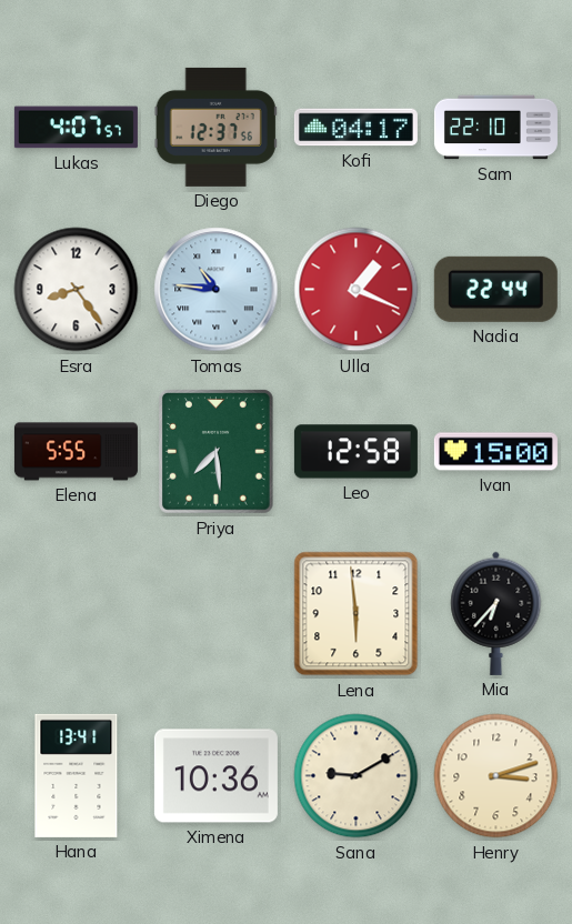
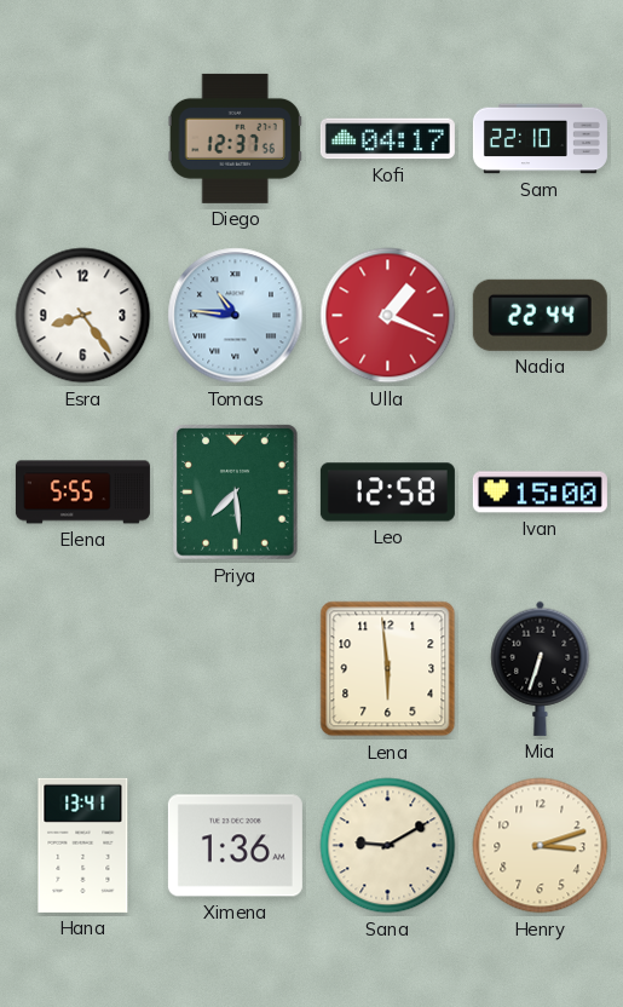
Lukas: 4:07 -> none (76, 128)
Mia: 6:37 -> 6:33 (541, 668)
Ximena: 10:36 -> 1:36 (235, 846)
